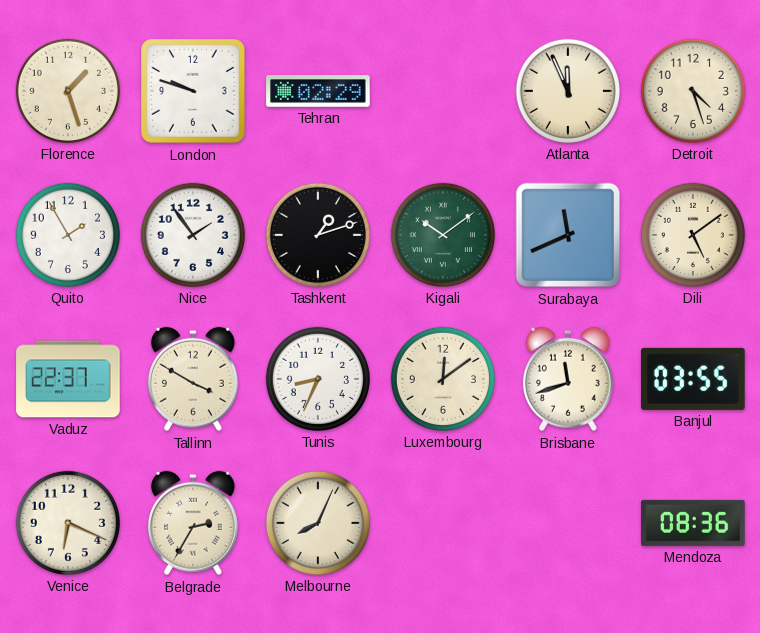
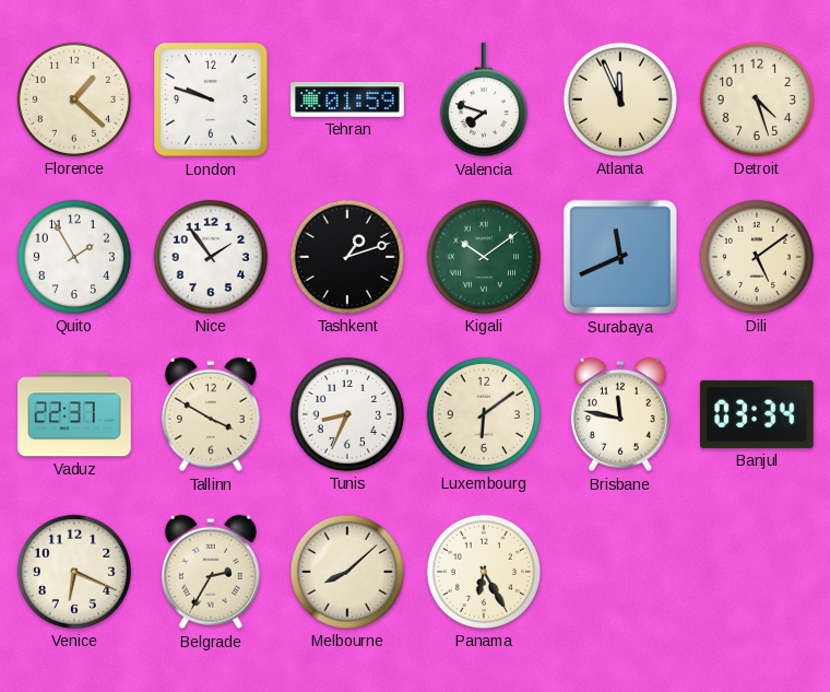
Florence: 1:27 -> 1:22 (74, 99)
Tehran: 02:29 -> 01:59 (347, 99)
Valencia: none -> 7:48 (484, 101)
Luxembourg: 12:09 -> 6:09 (484, 414)
Brisbane: 11:42 -> 11:47 (620, 414)
Banjul: 03:55 -> 03:34 (758, 414)
Melbourne: 8:04 -> 8:08 (347, 572)
Panama: none -> 6:25 (484, 572)
Mendoza: 08:36 -> none (693, 523)
